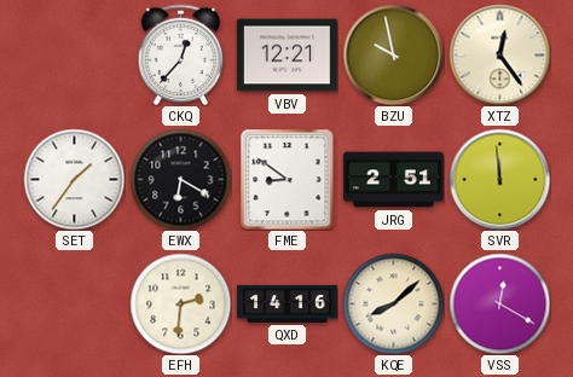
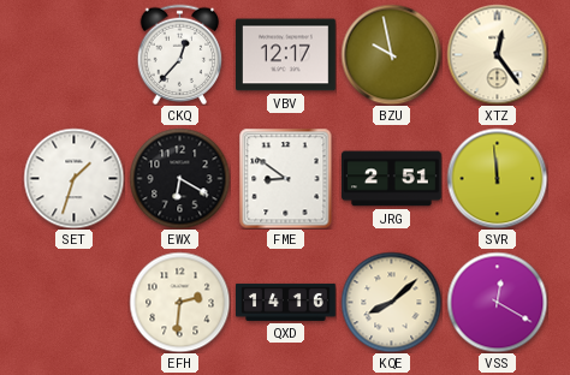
VBV: 12:21 -> 12:17 (286, 55)
SET: 1:36 -> 1:33 (73, 178)
